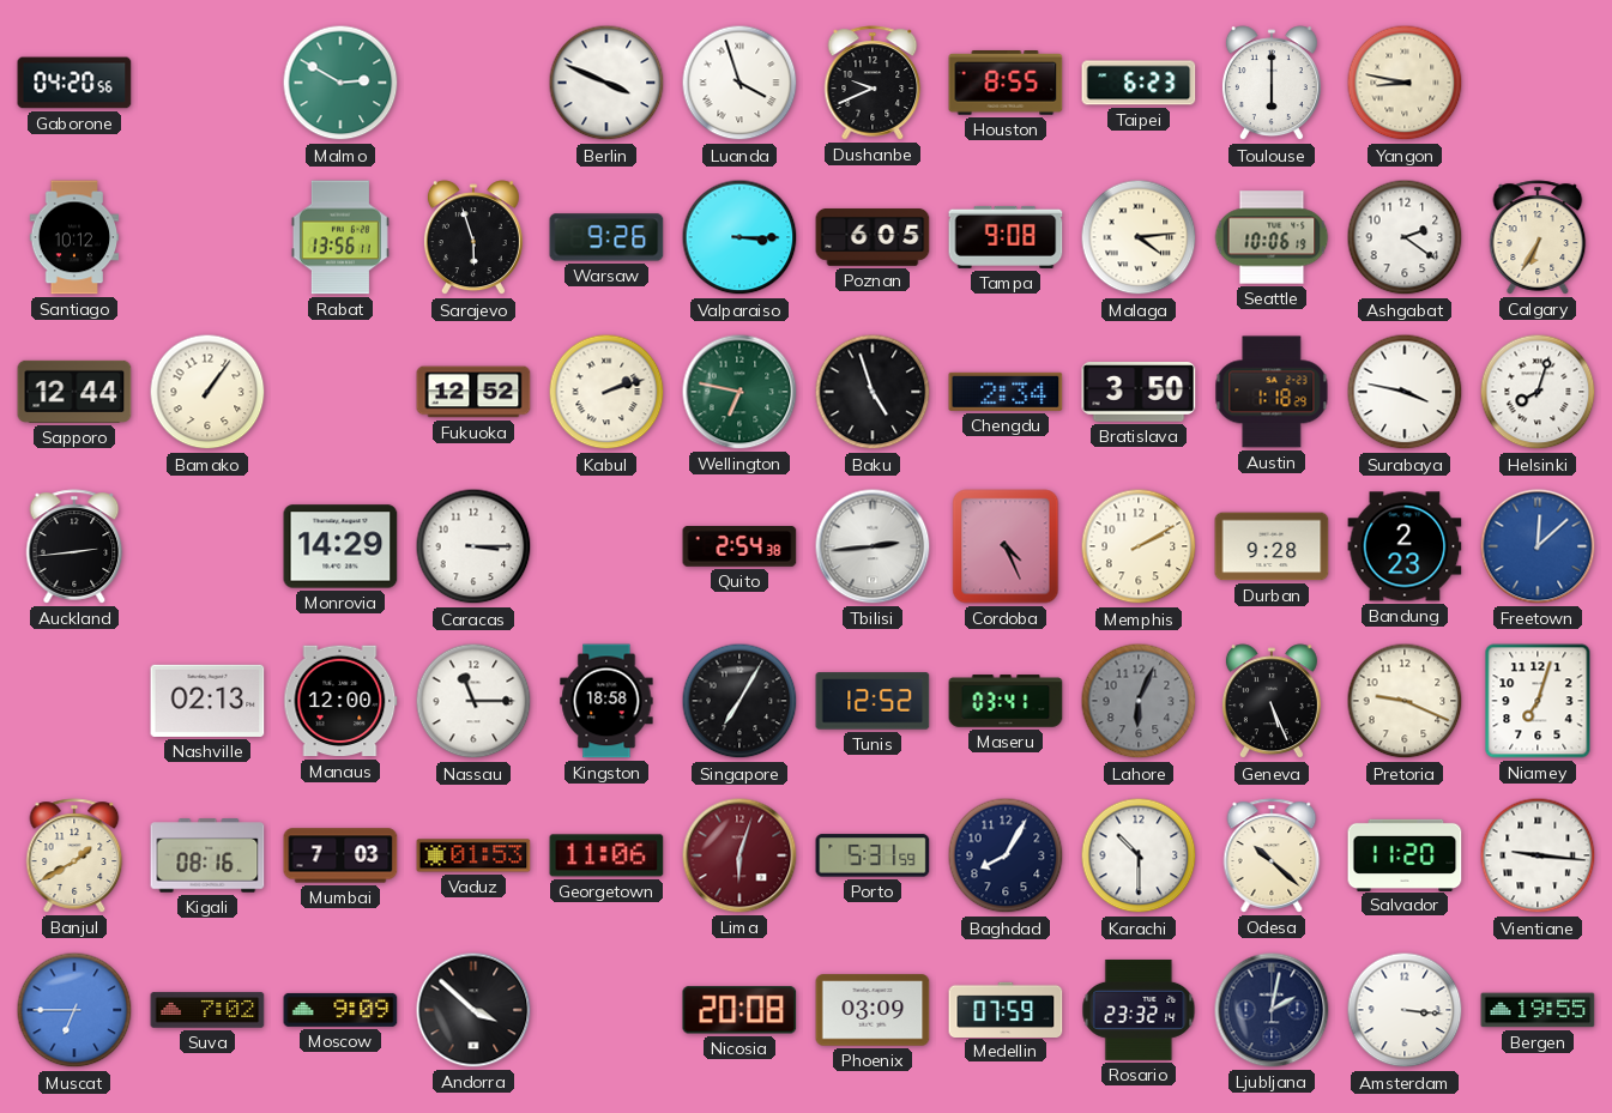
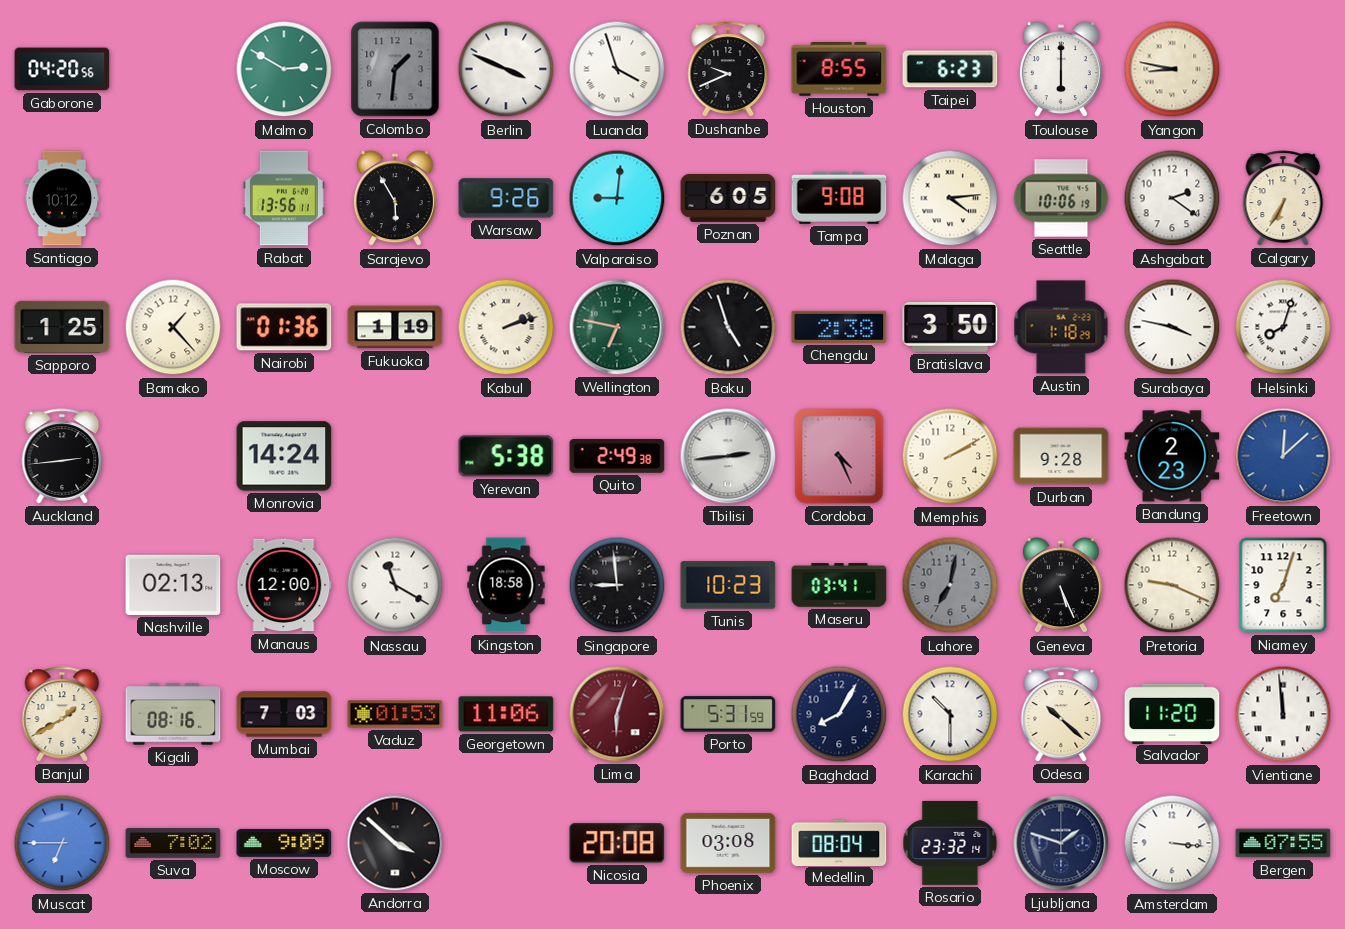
Colombo: none -> 1:31 (395, 69)
Sarajevo: 5:57 -> 5:55 (395, 199)
Valparaiso: 3:15 -> 9:01 (617, 198)
Sapporo: 12:44 -> 1:25 (62, 327)
Bamako: 1:06 -> 1:23 (173, 327)
Nairobi: none -> 01:36 (284, 327)
Fukuoka: 12:52 -> 1:19 (395, 327)
Chengdu: 2:34 -> 2:38 (839, 327)
Monrovia: 14:29 -> 14:24 (284, 456)
Caracas: 3:15 -> none (473, 546)
Yerevan: none -> 5:38 (506, 456)
Quito: 2:54 -> 2:49 (617, 457)
Nassau: 11:15 -> 11:20 (395, 585)
Singapore: 7:05 -> 8:59 (617, 585)
Tunis: 12:52 -> 10:23 (728, 585)
Lahore: 6:04 -> 7:02 (950, 585)
Vientiane: 9:16 -> 11:59 (1283, 714)
Phoenix: 03:09 -> 03:08 (728, 843)
Medellin: 07:59 -> 08:04 (839, 842)
Ljubljana: 2:02 -> 1:48 (1061, 843)
Bergen: 19:55 -> 07:55 (1283, 843)
